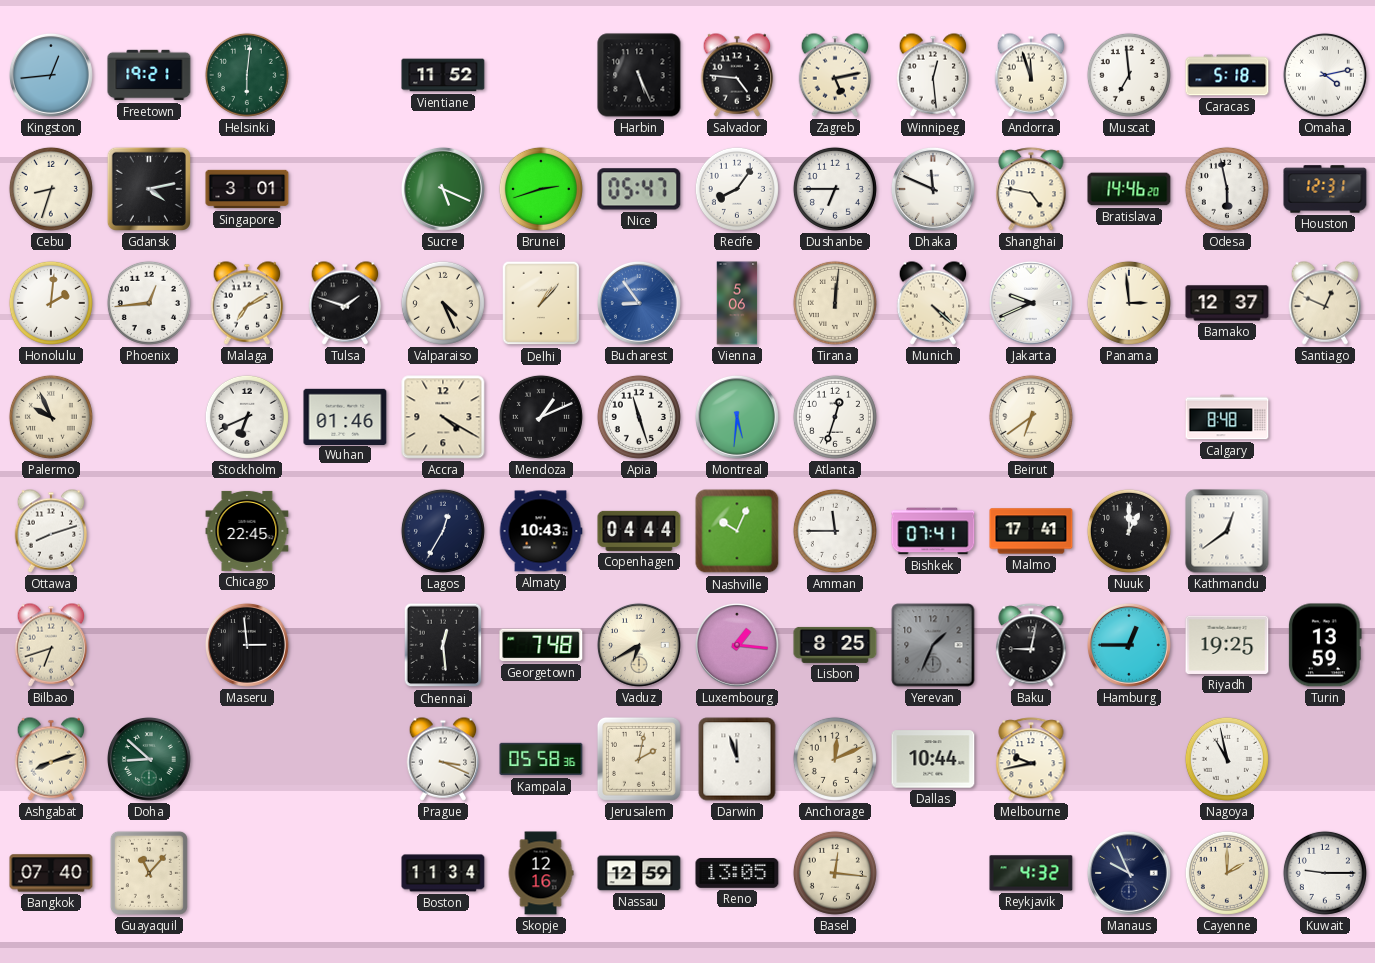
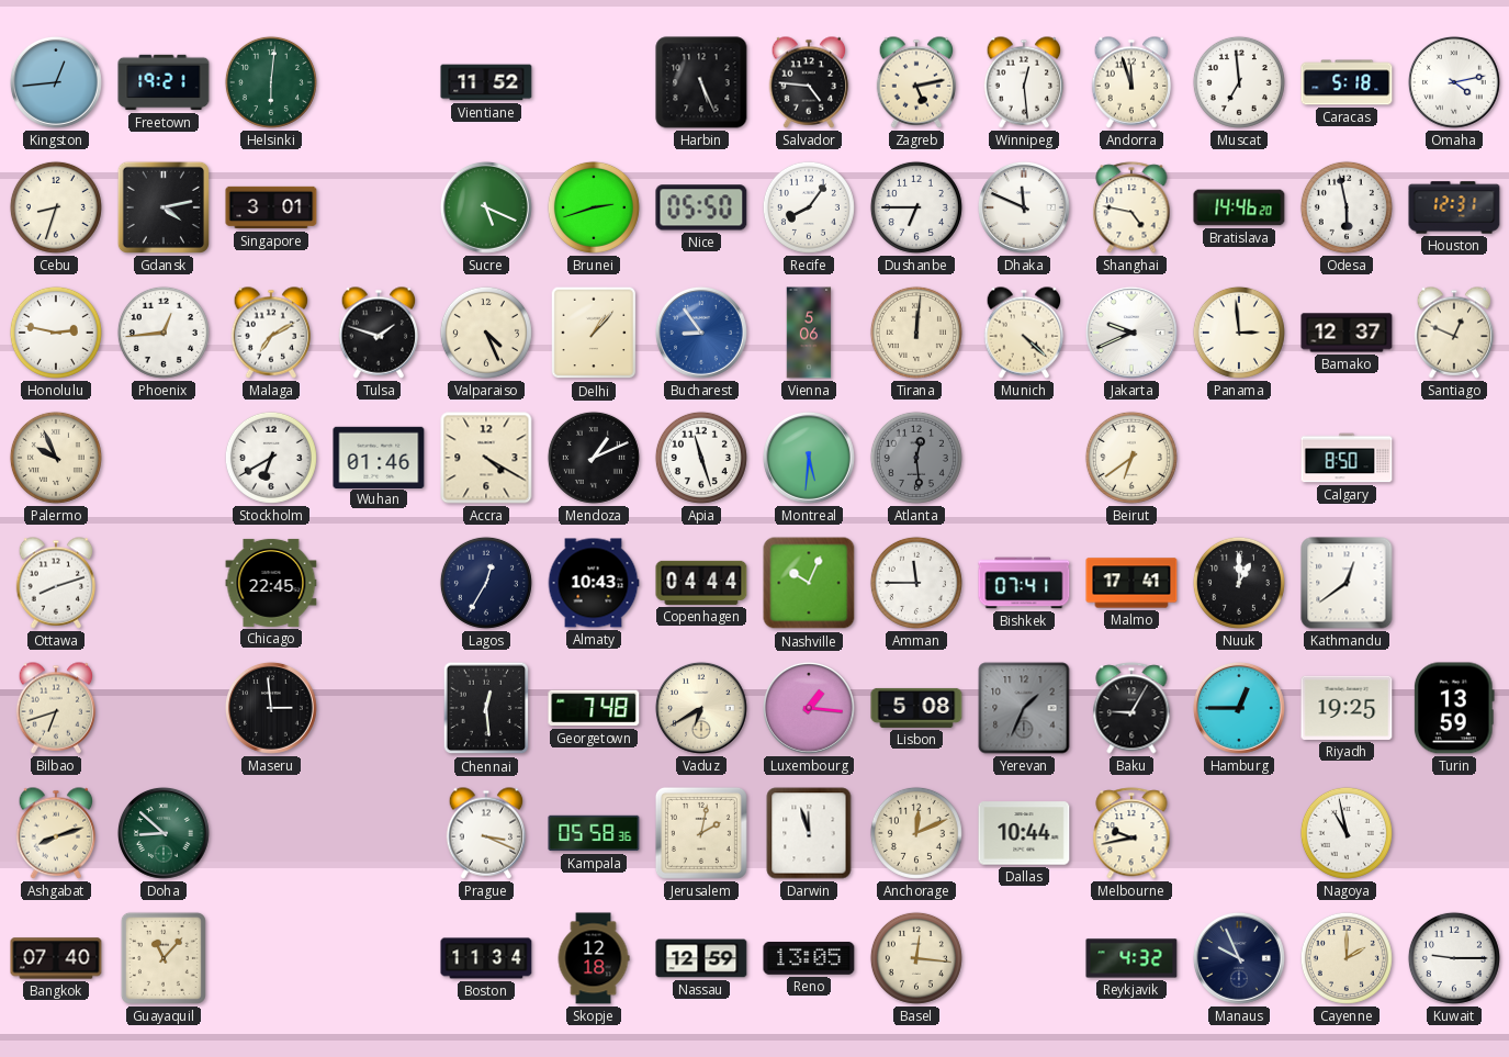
Nice: 05:47 -> 05:50 (701, 207)
Honolulu: 2:01 -> 2:47 (56, 333)
Stockholm: 6:41 -> 6:40 (271, 458)
Atlanta: 12:33 -> 12:29 (916, 458)
Atlanta dial: white -> grey (916, 458)
Calgary: 8:48 -> 8:50 (1347, 458)
Lisbon: 8:25 -> 5:08 (916, 708)
Baku: 9:02 -> 9:05 (1131, 708)
Skopje: 12:16 -> 12:18 (594, 958)
